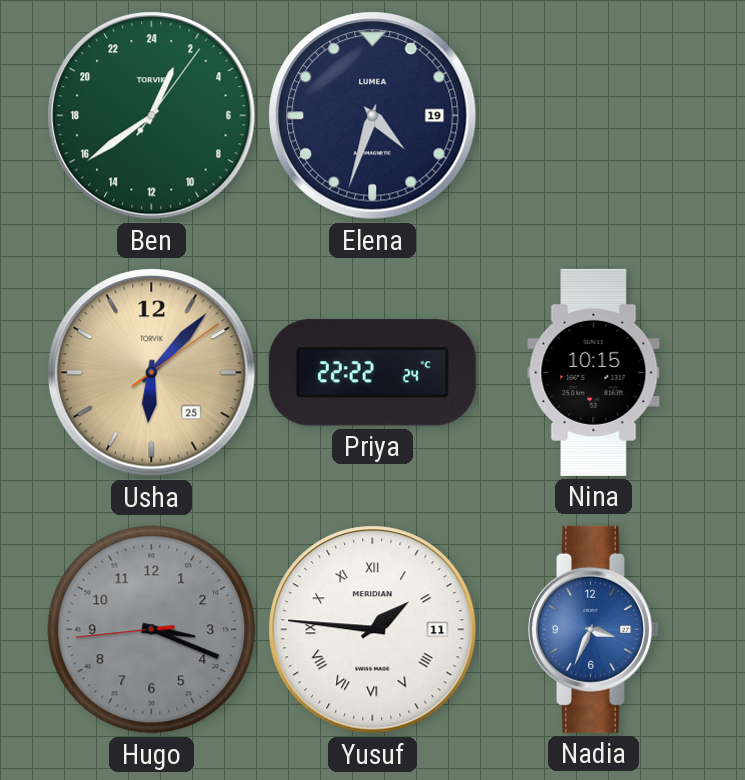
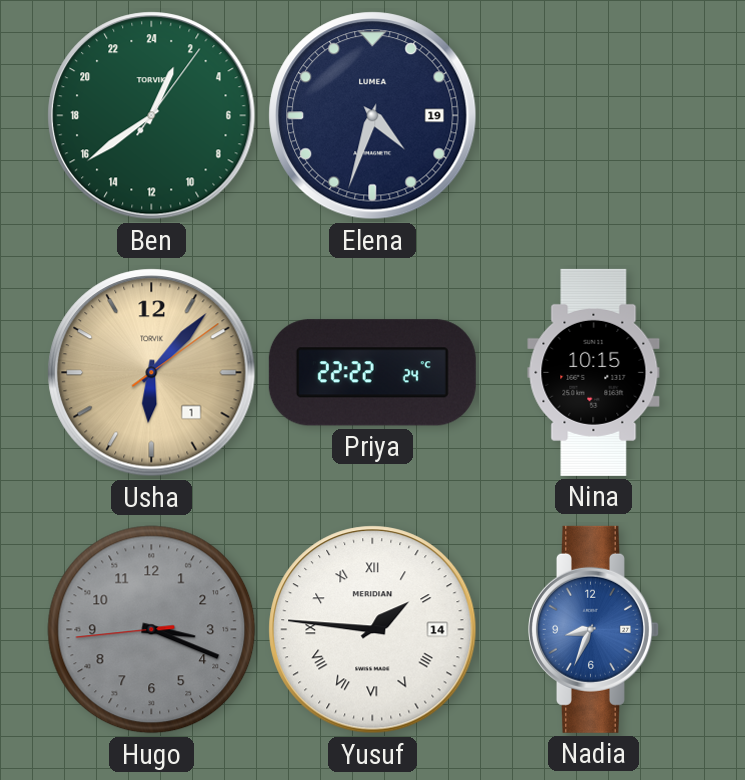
Usha date: 25 -> 1 (152, 373)
Yusuf date: 11 -> 14 (373, 630)
Nadia: 3:34 -> 8:34 (594, 629)
